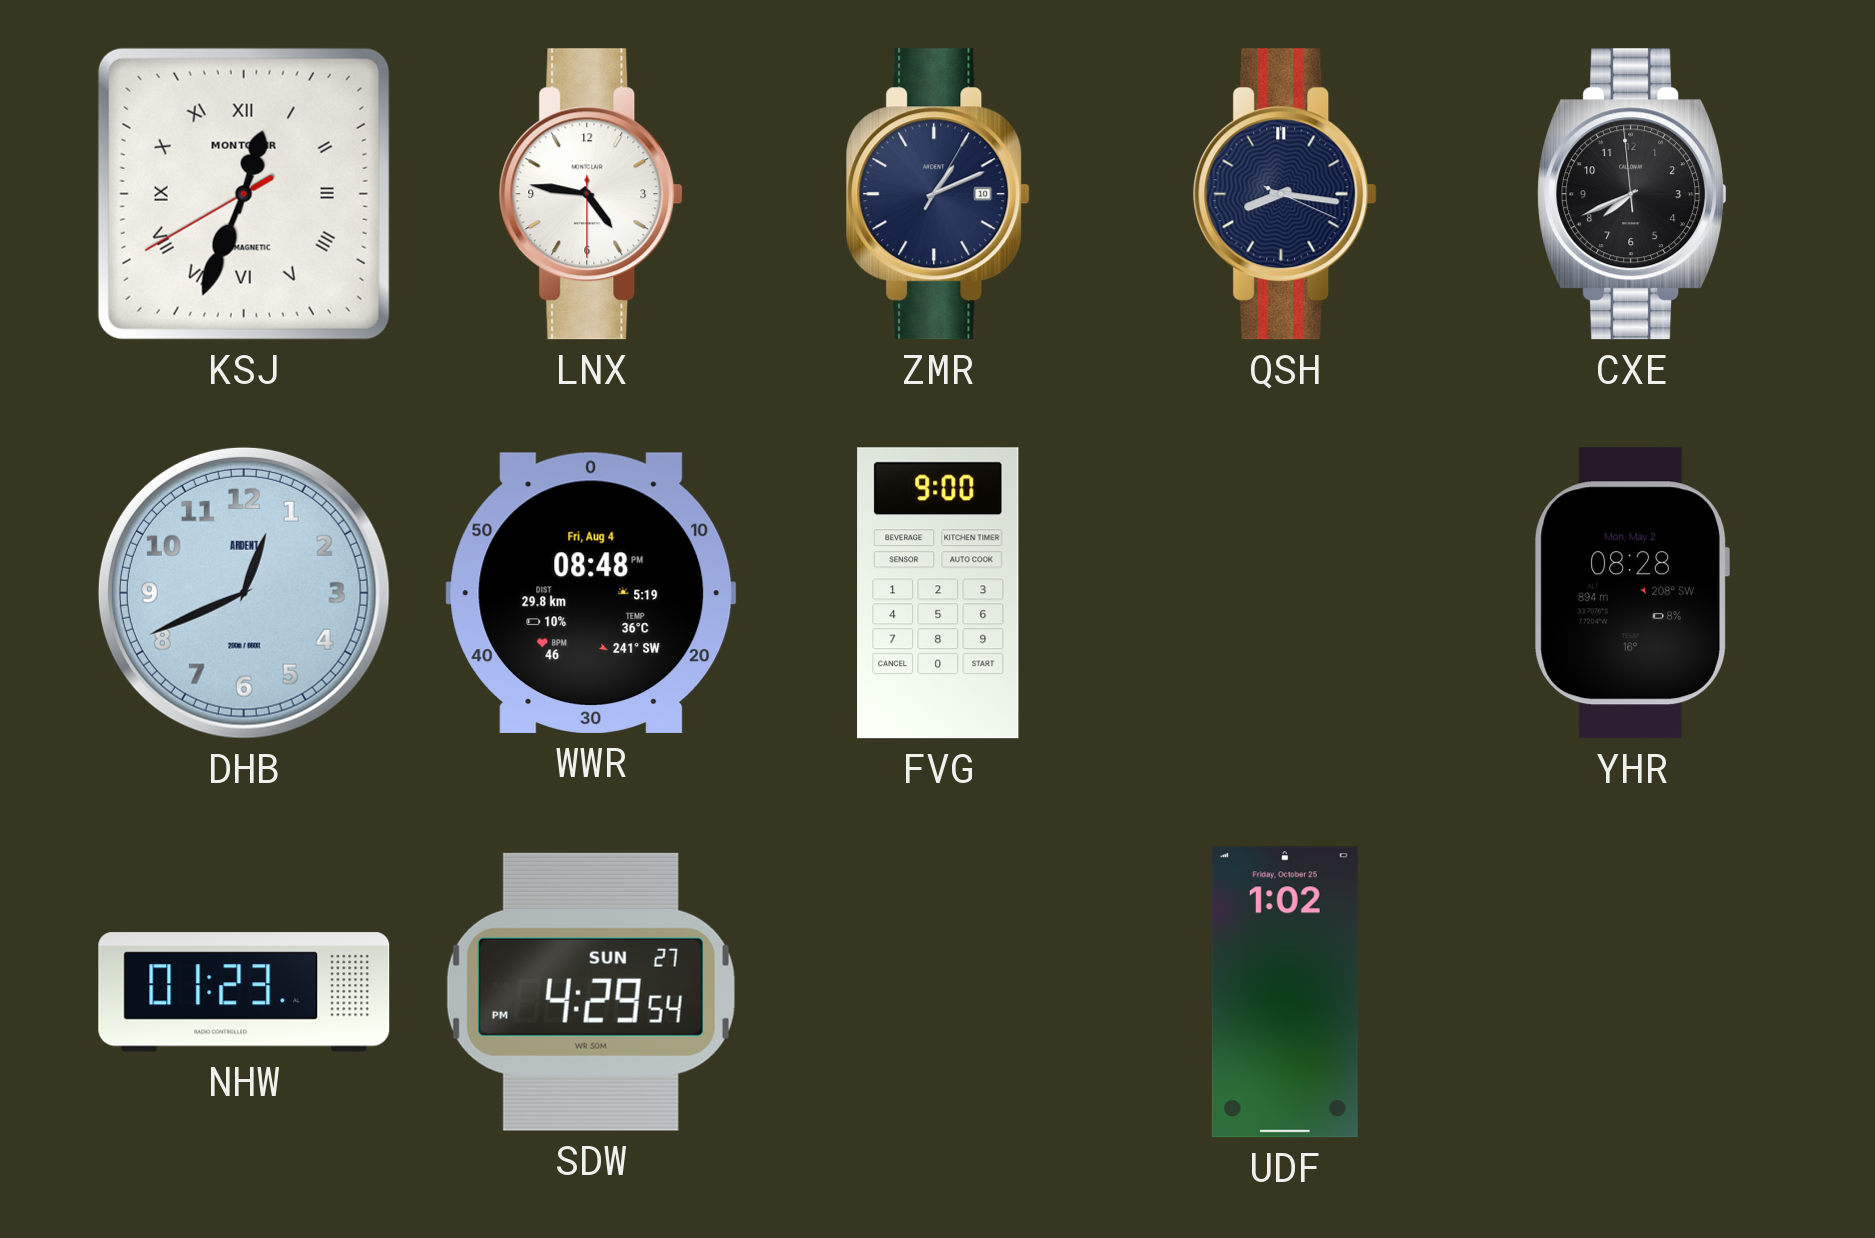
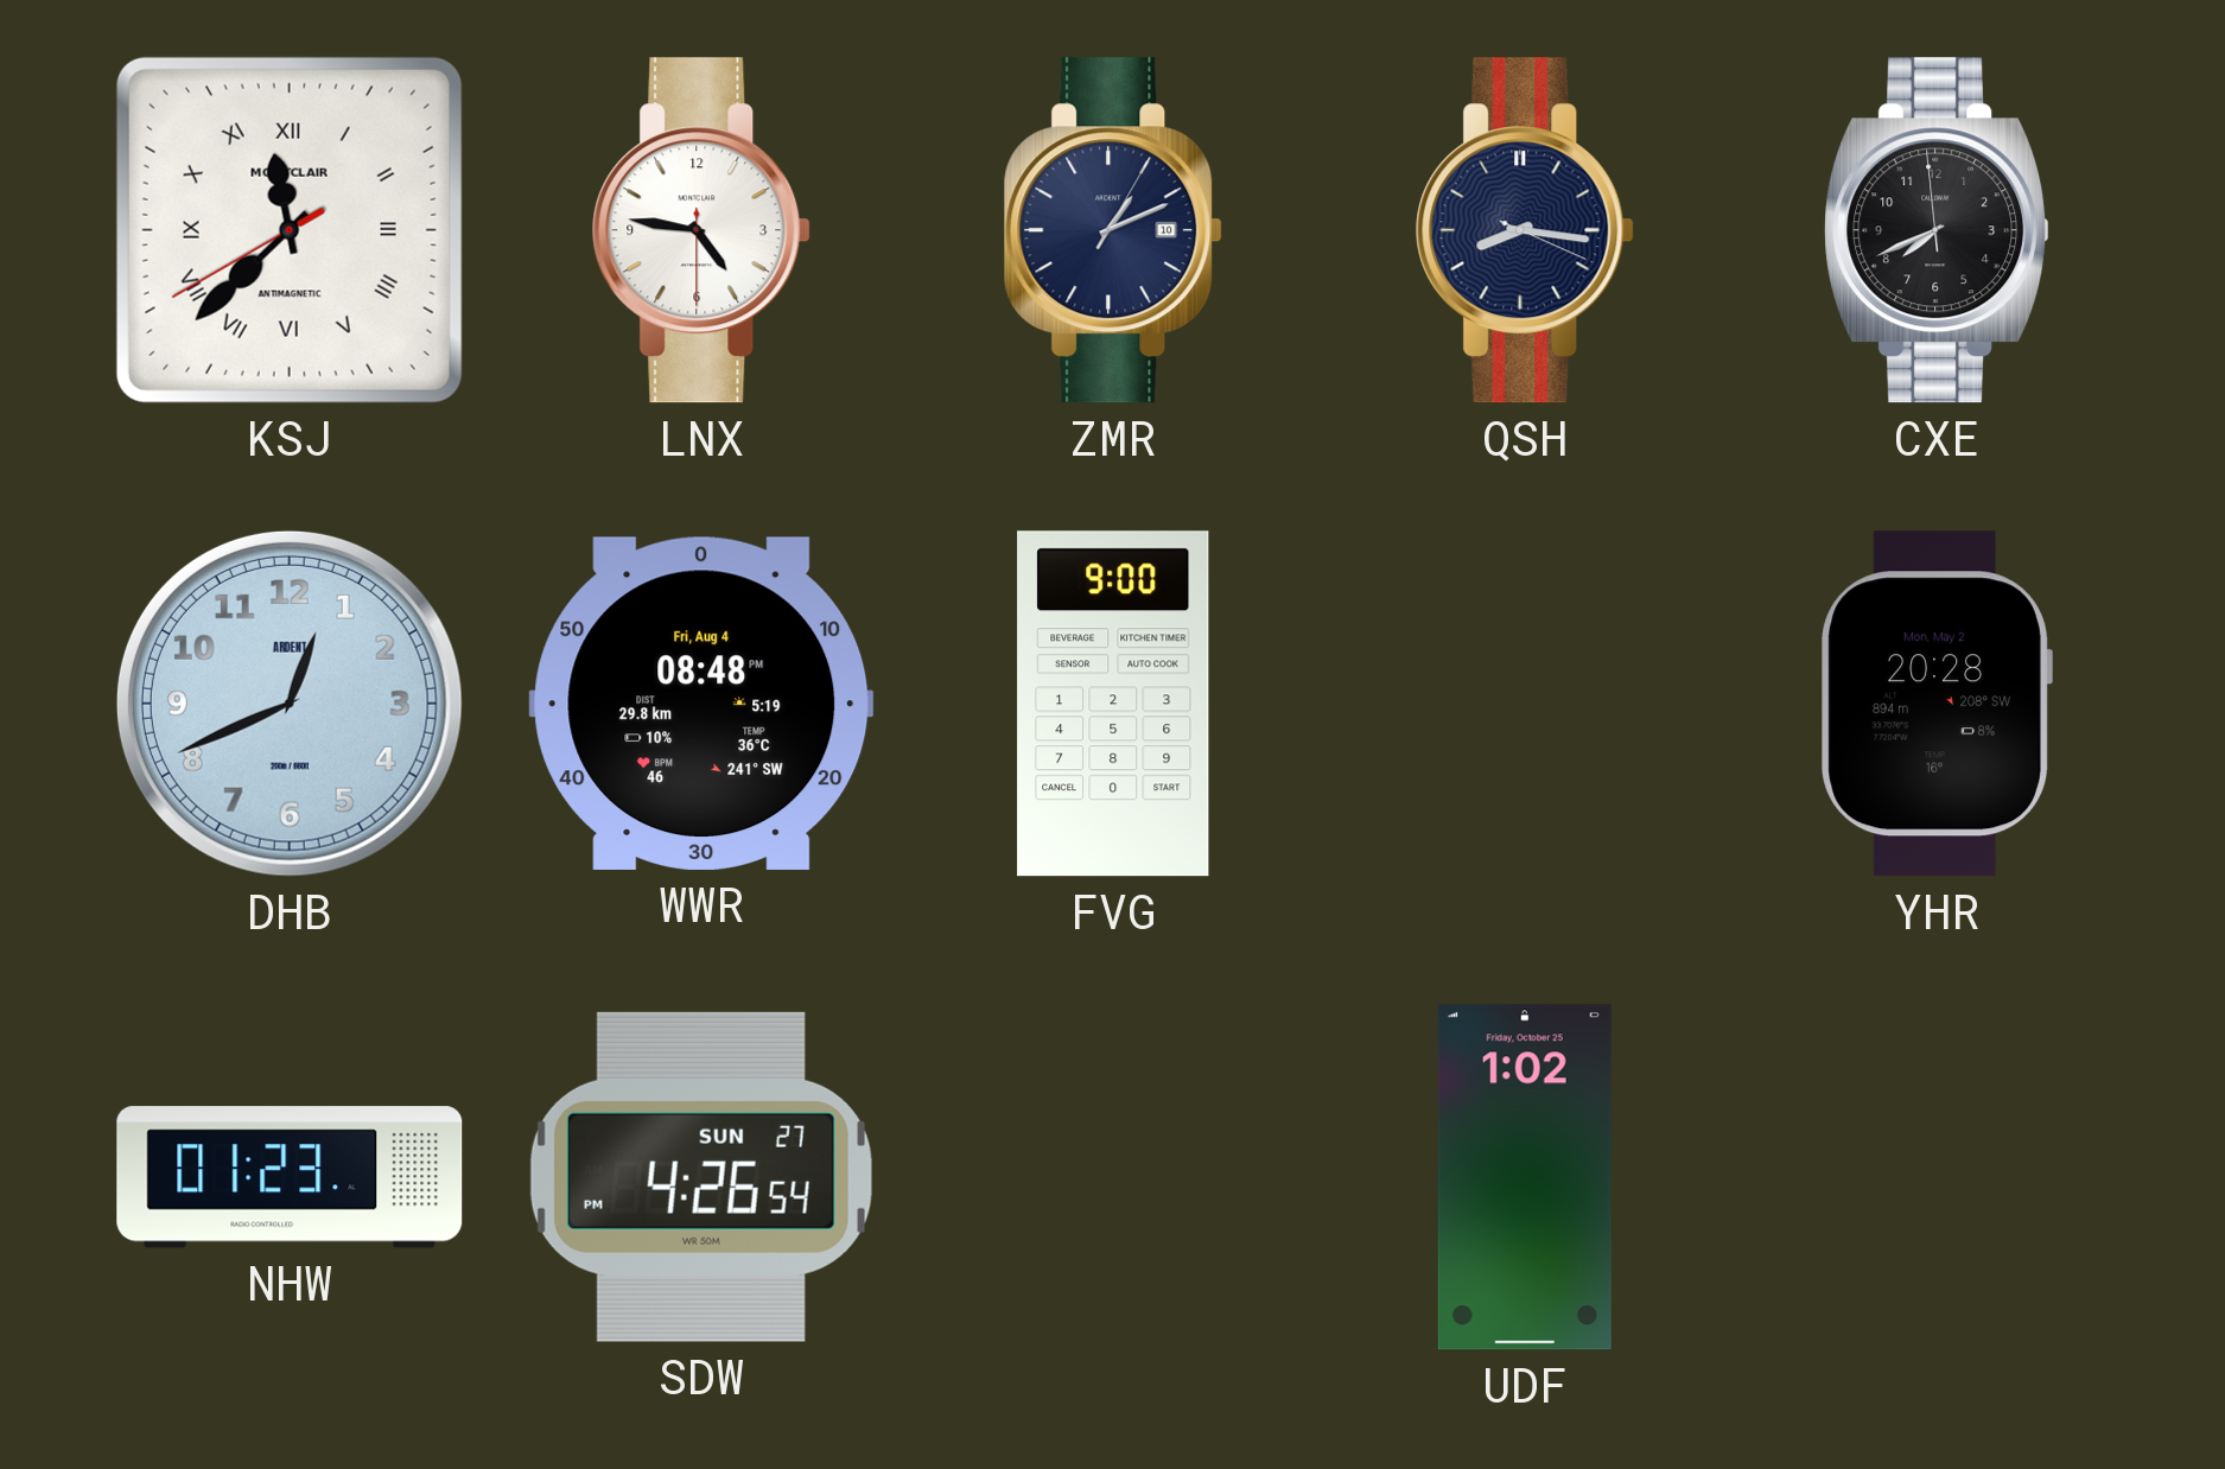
KSJ: 12:33 -> 11:37 (290, 230)
YHR: 08:28 -> 20:28 (1937, 704)
SDW: 4:29 -> 4:26 (701, 1177)
